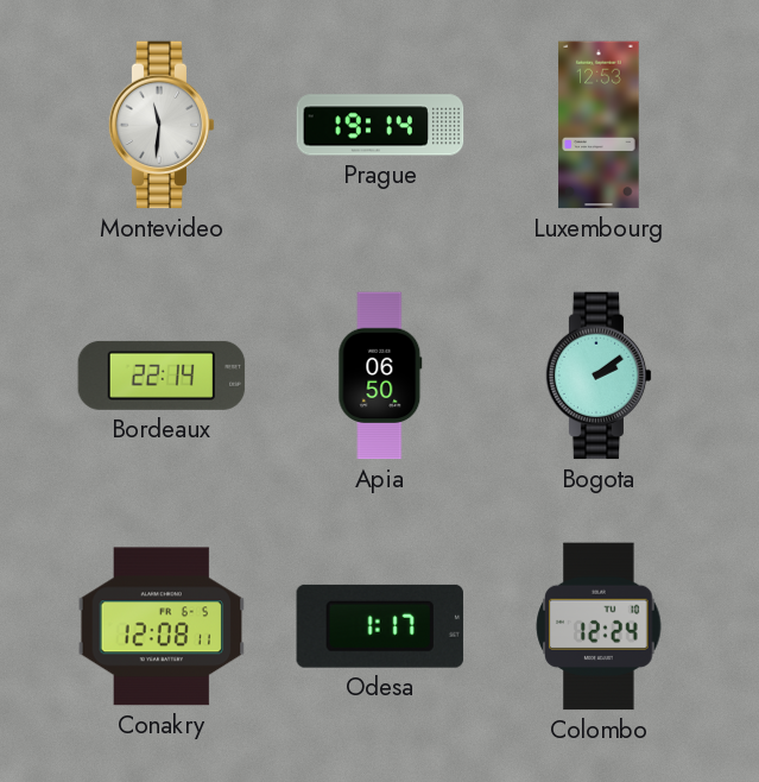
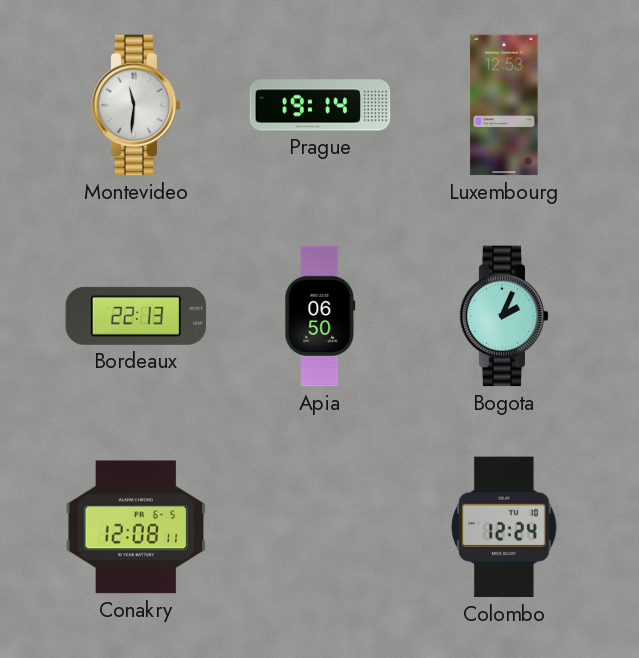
Bordeaux: 22:14 -> 22:13 (136, 316)
Bogota: 2:09 -> 2:04 (504, 316)
Odesa: 1:17 -> none (379, 626)
